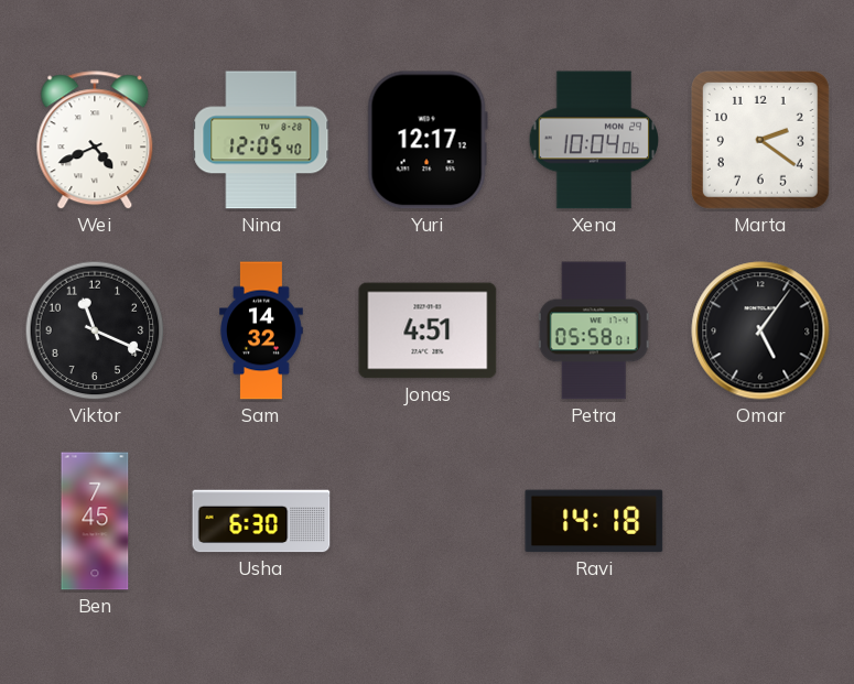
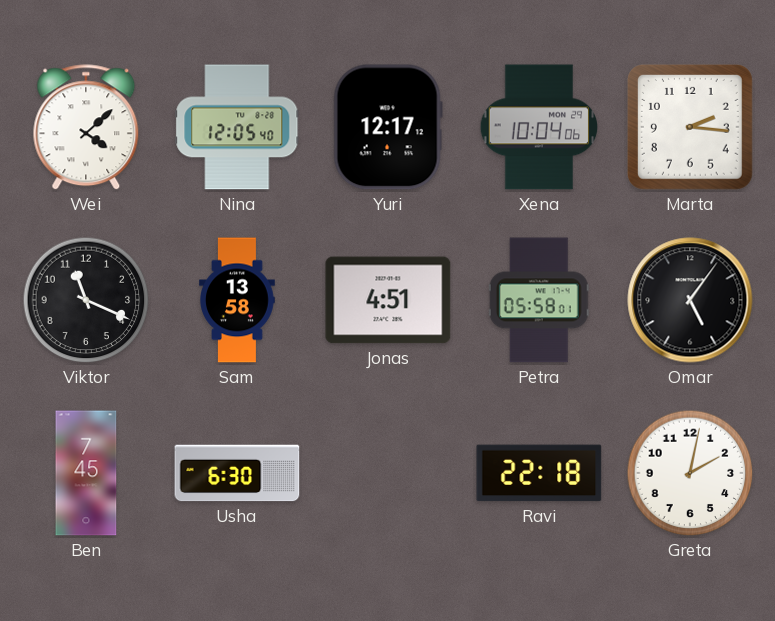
Wei: 4:41 -> 4:08 (86, 128)
Marta: 2:21 -> 2:16 (690, 127)
Sam: 14:32 -> 13:58 (237, 300)
Ravi: 14:18 -> 22:18 (539, 473)
Greta: none -> 2:02 (690, 473)
